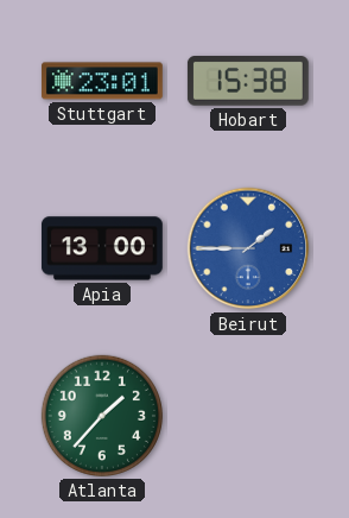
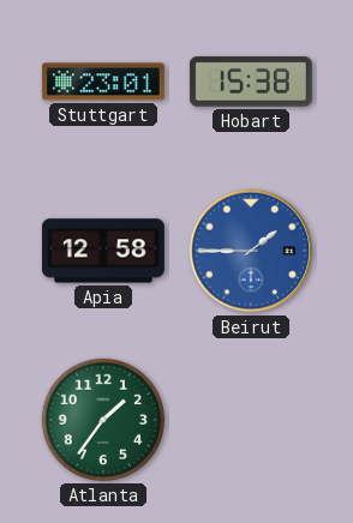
Apia: 13:00 -> 12:58 (103, 251)
Atlanta: 1:37 -> 1:36 (103, 420)
